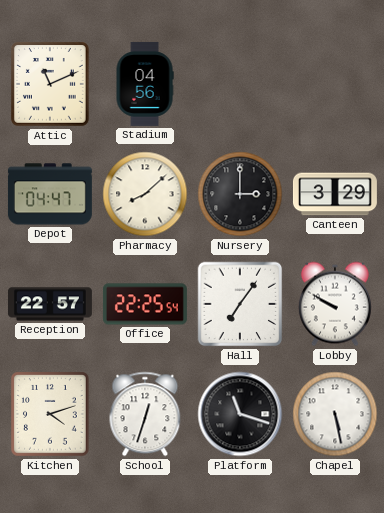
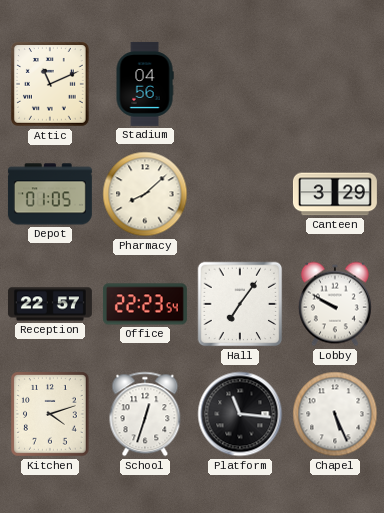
Depot: 04:47 -> 01:05 (50, 194)
Nursery: 3:00 -> none (240, 194)
Office: 22:25 -> 22:23 (145, 304)
Platform: 11:18 -> 11:16 (240, 414)
Chapel: 5:28 -> 5:26 (335, 414)
